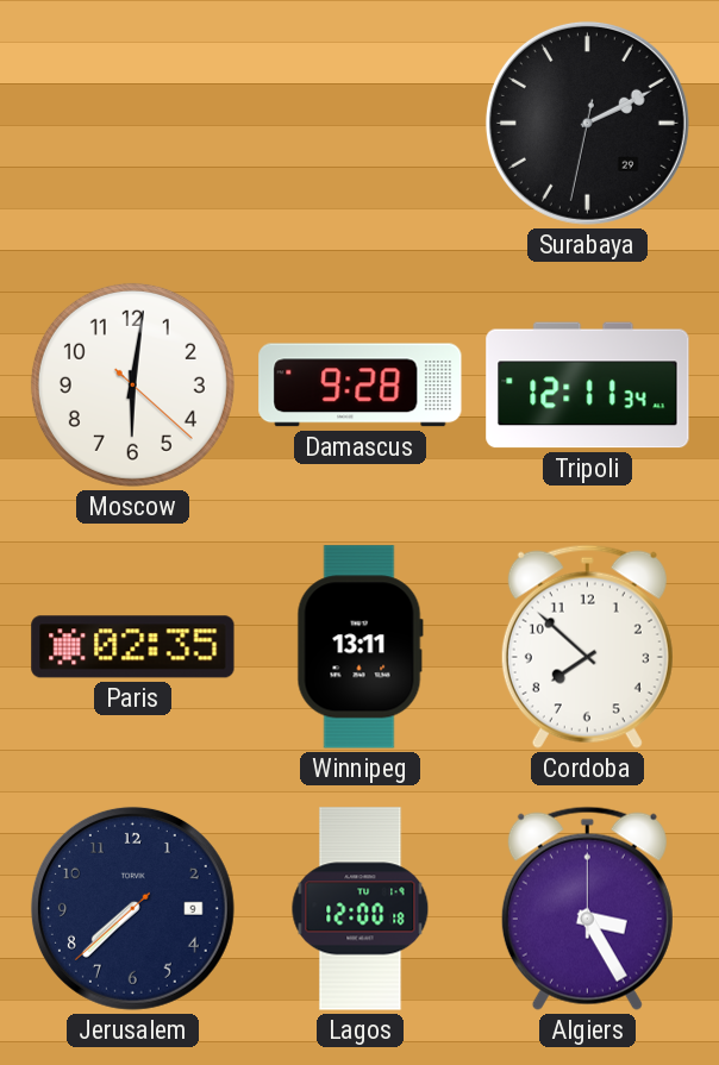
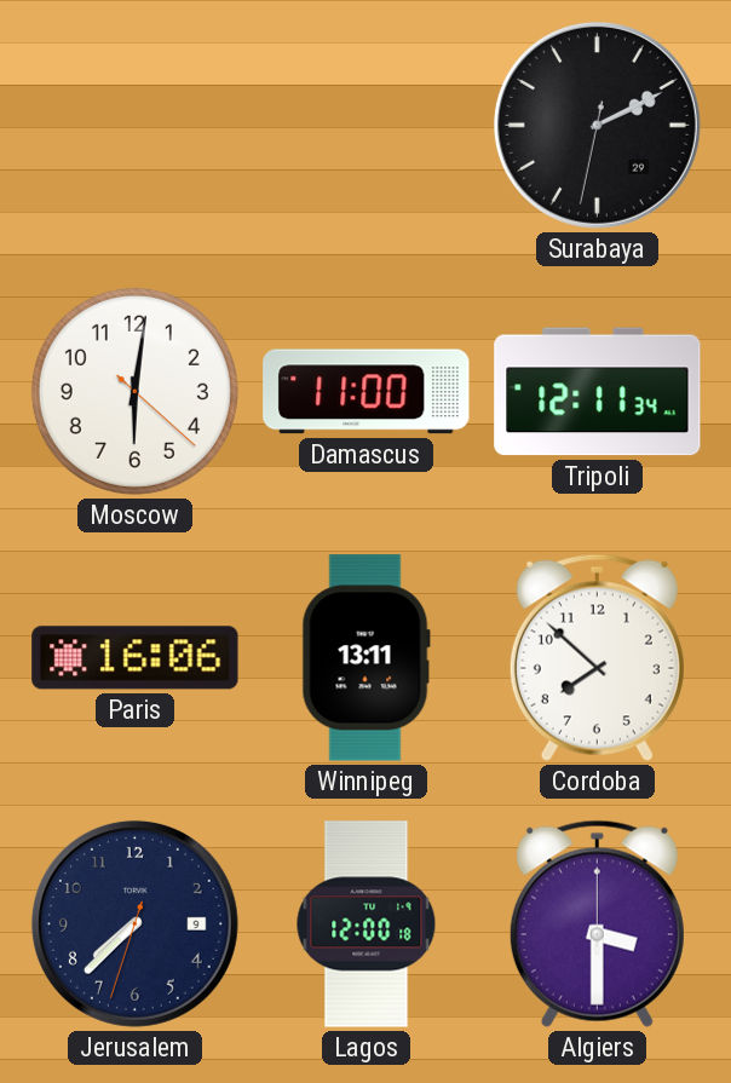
Damascus: 9:28 -> 11:00 (367, 392)
Paris: 02:35 -> 16:06 (136, 658)
Jerusalem: 7:37:38 -> 7:37:33 (134, 923)
Algiers: 3:25 -> 3:30 (597, 923)
